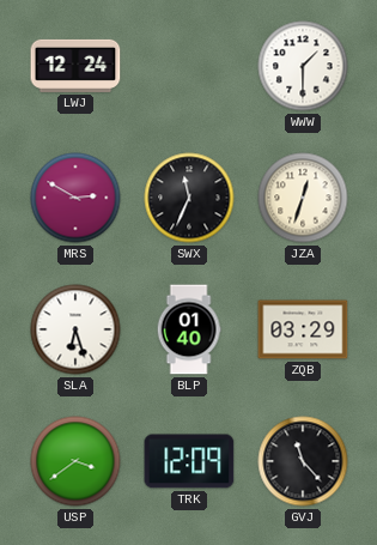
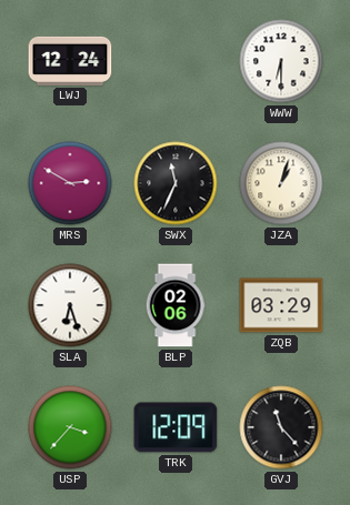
WWW: 1:30 -> 6:30 (281, 61)
JZA: 12:33 -> 1:03 (281, 183)
BLP: 01:40 -> 02:06 (176, 305)
USP: 3:39 -> 3:37 (70, 427)
